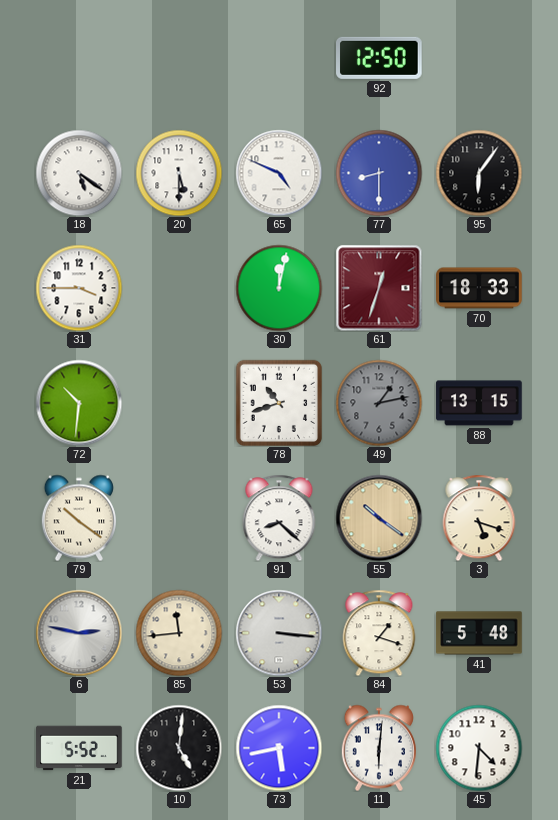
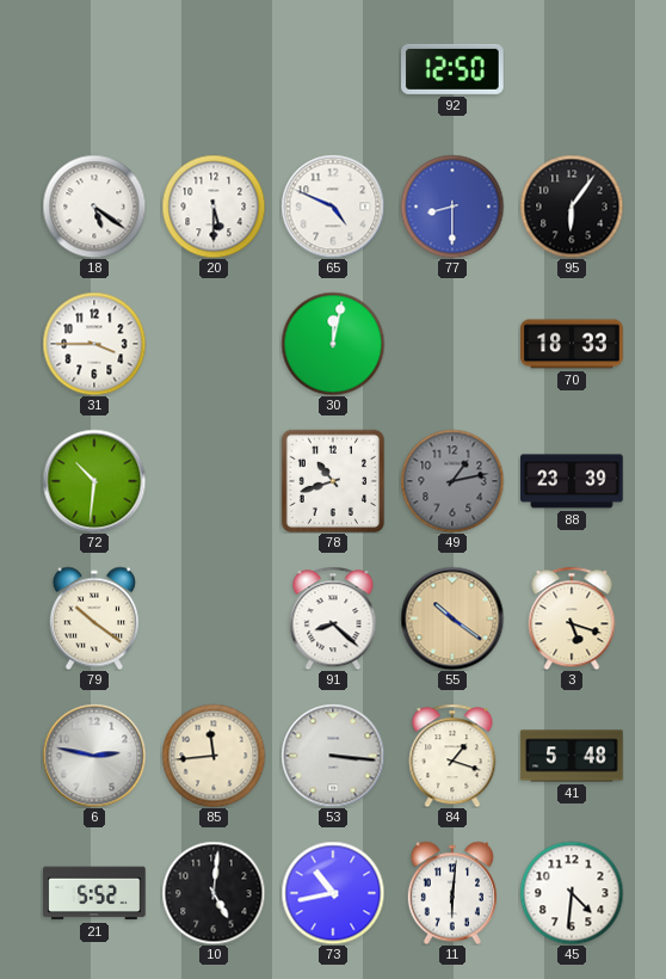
61: 12:33 -> none (379, 288)
88: 13:15 -> 23:39 (572, 481)
73: 5:43 -> 10:43 (333, 893)
